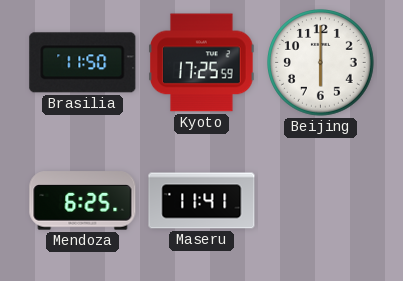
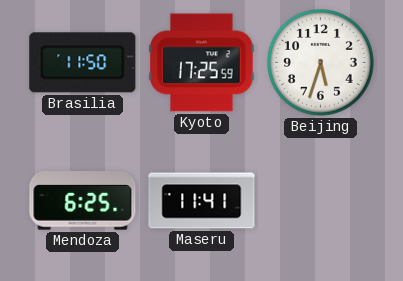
Beijing: 6:00 -> 5:33 (321, 63)
